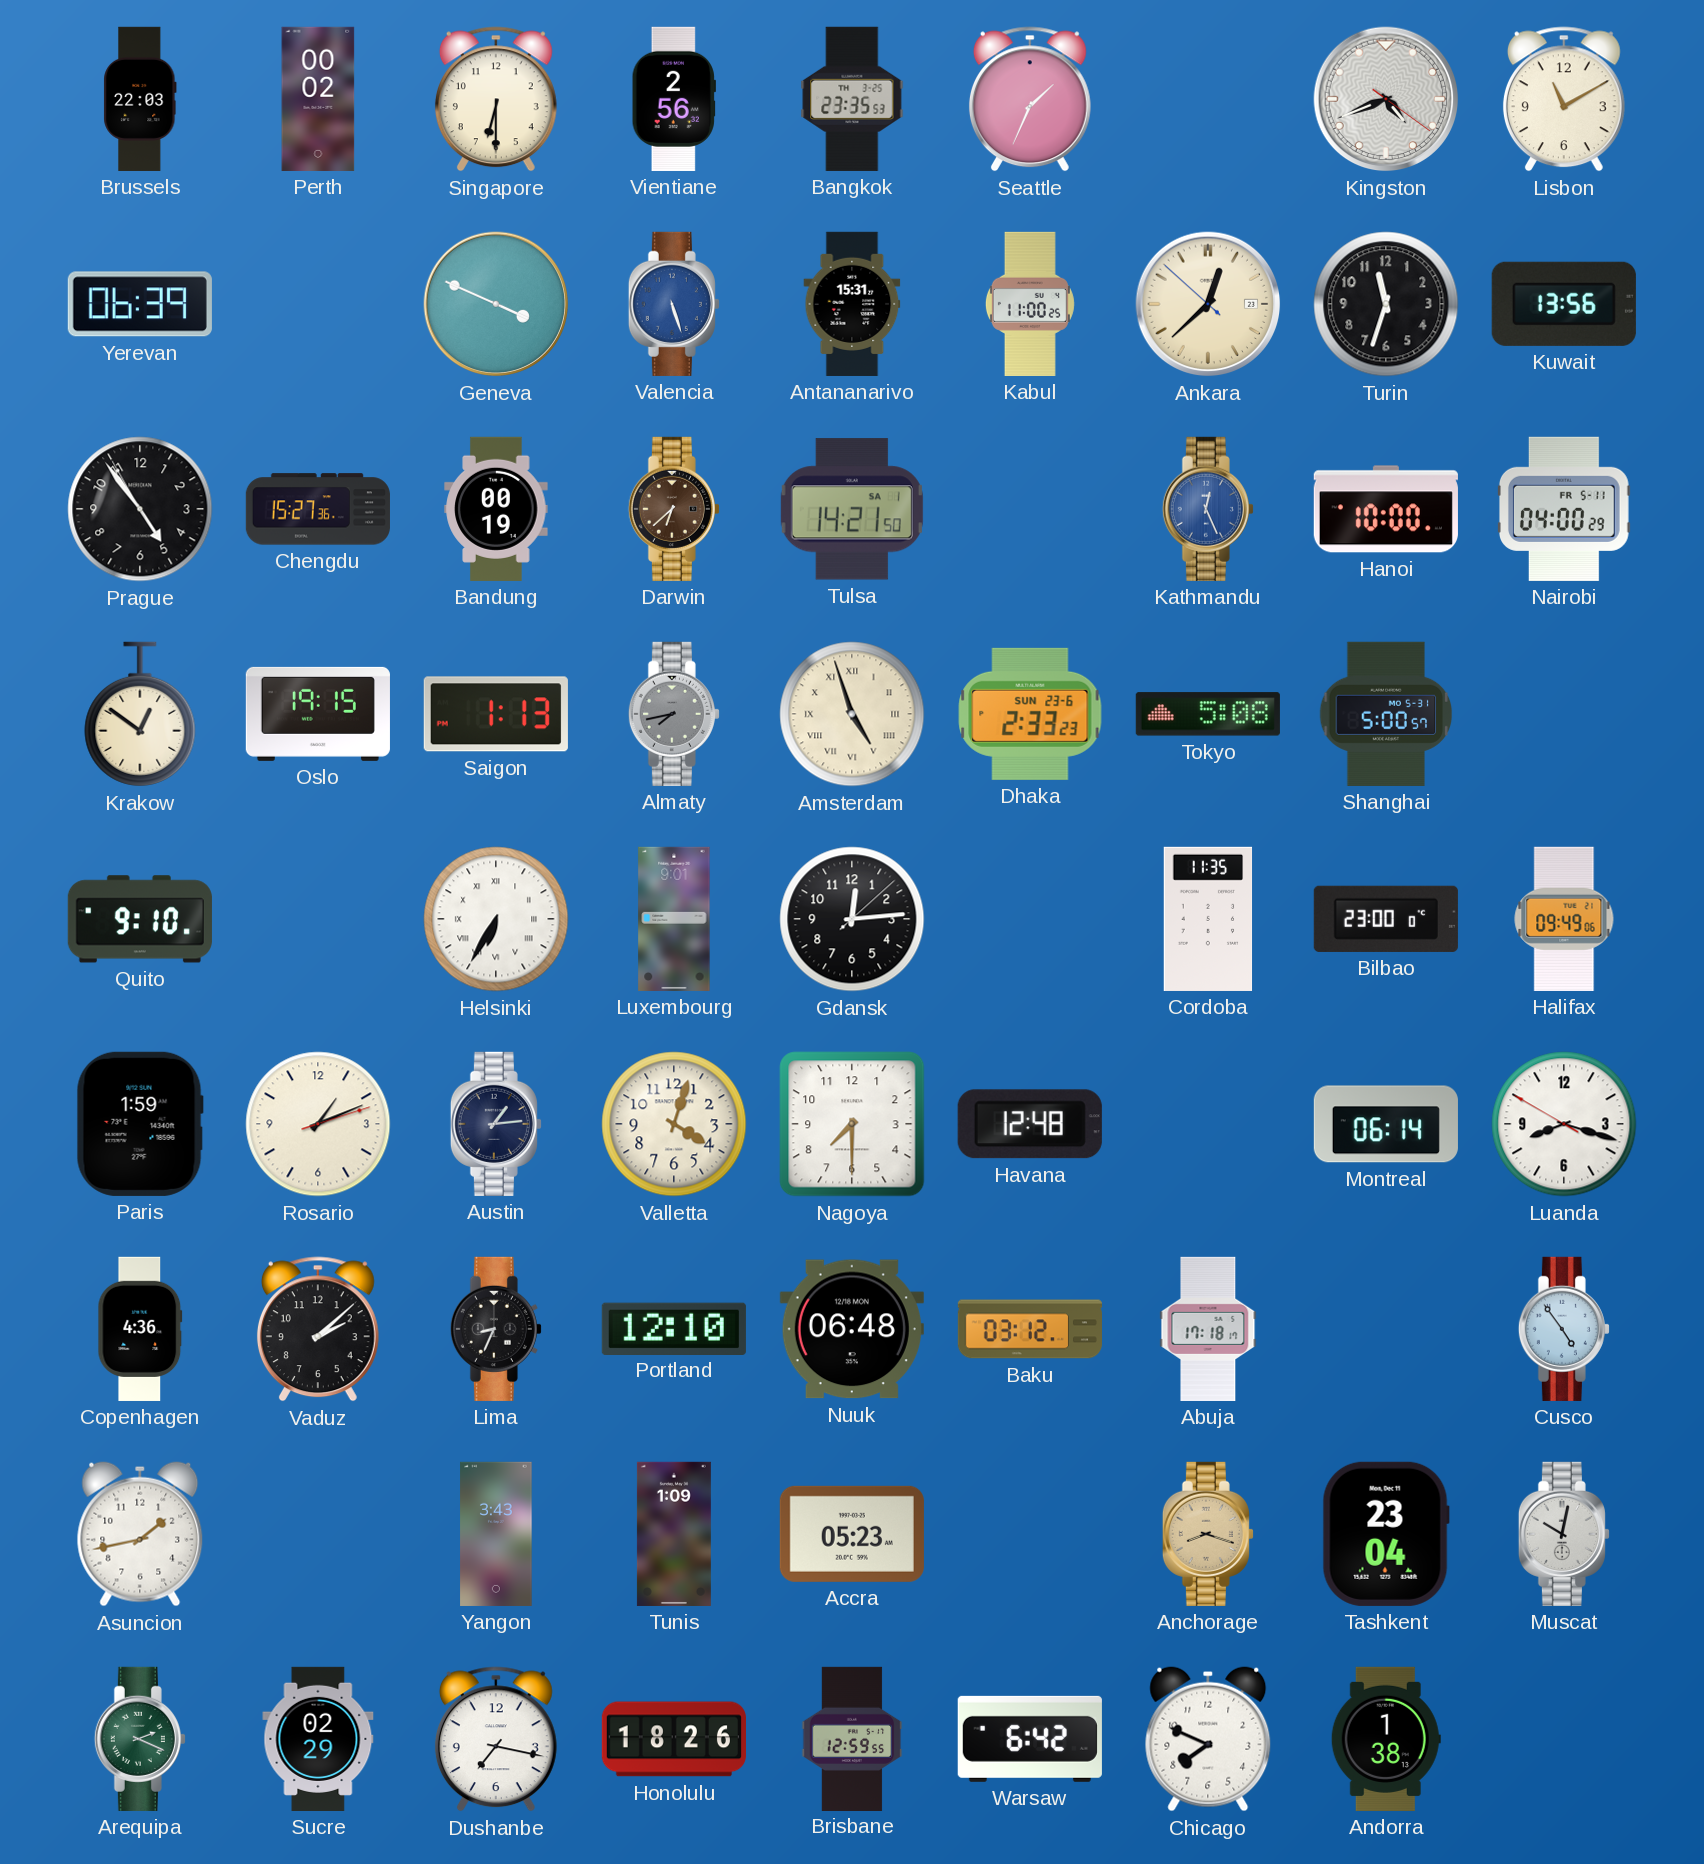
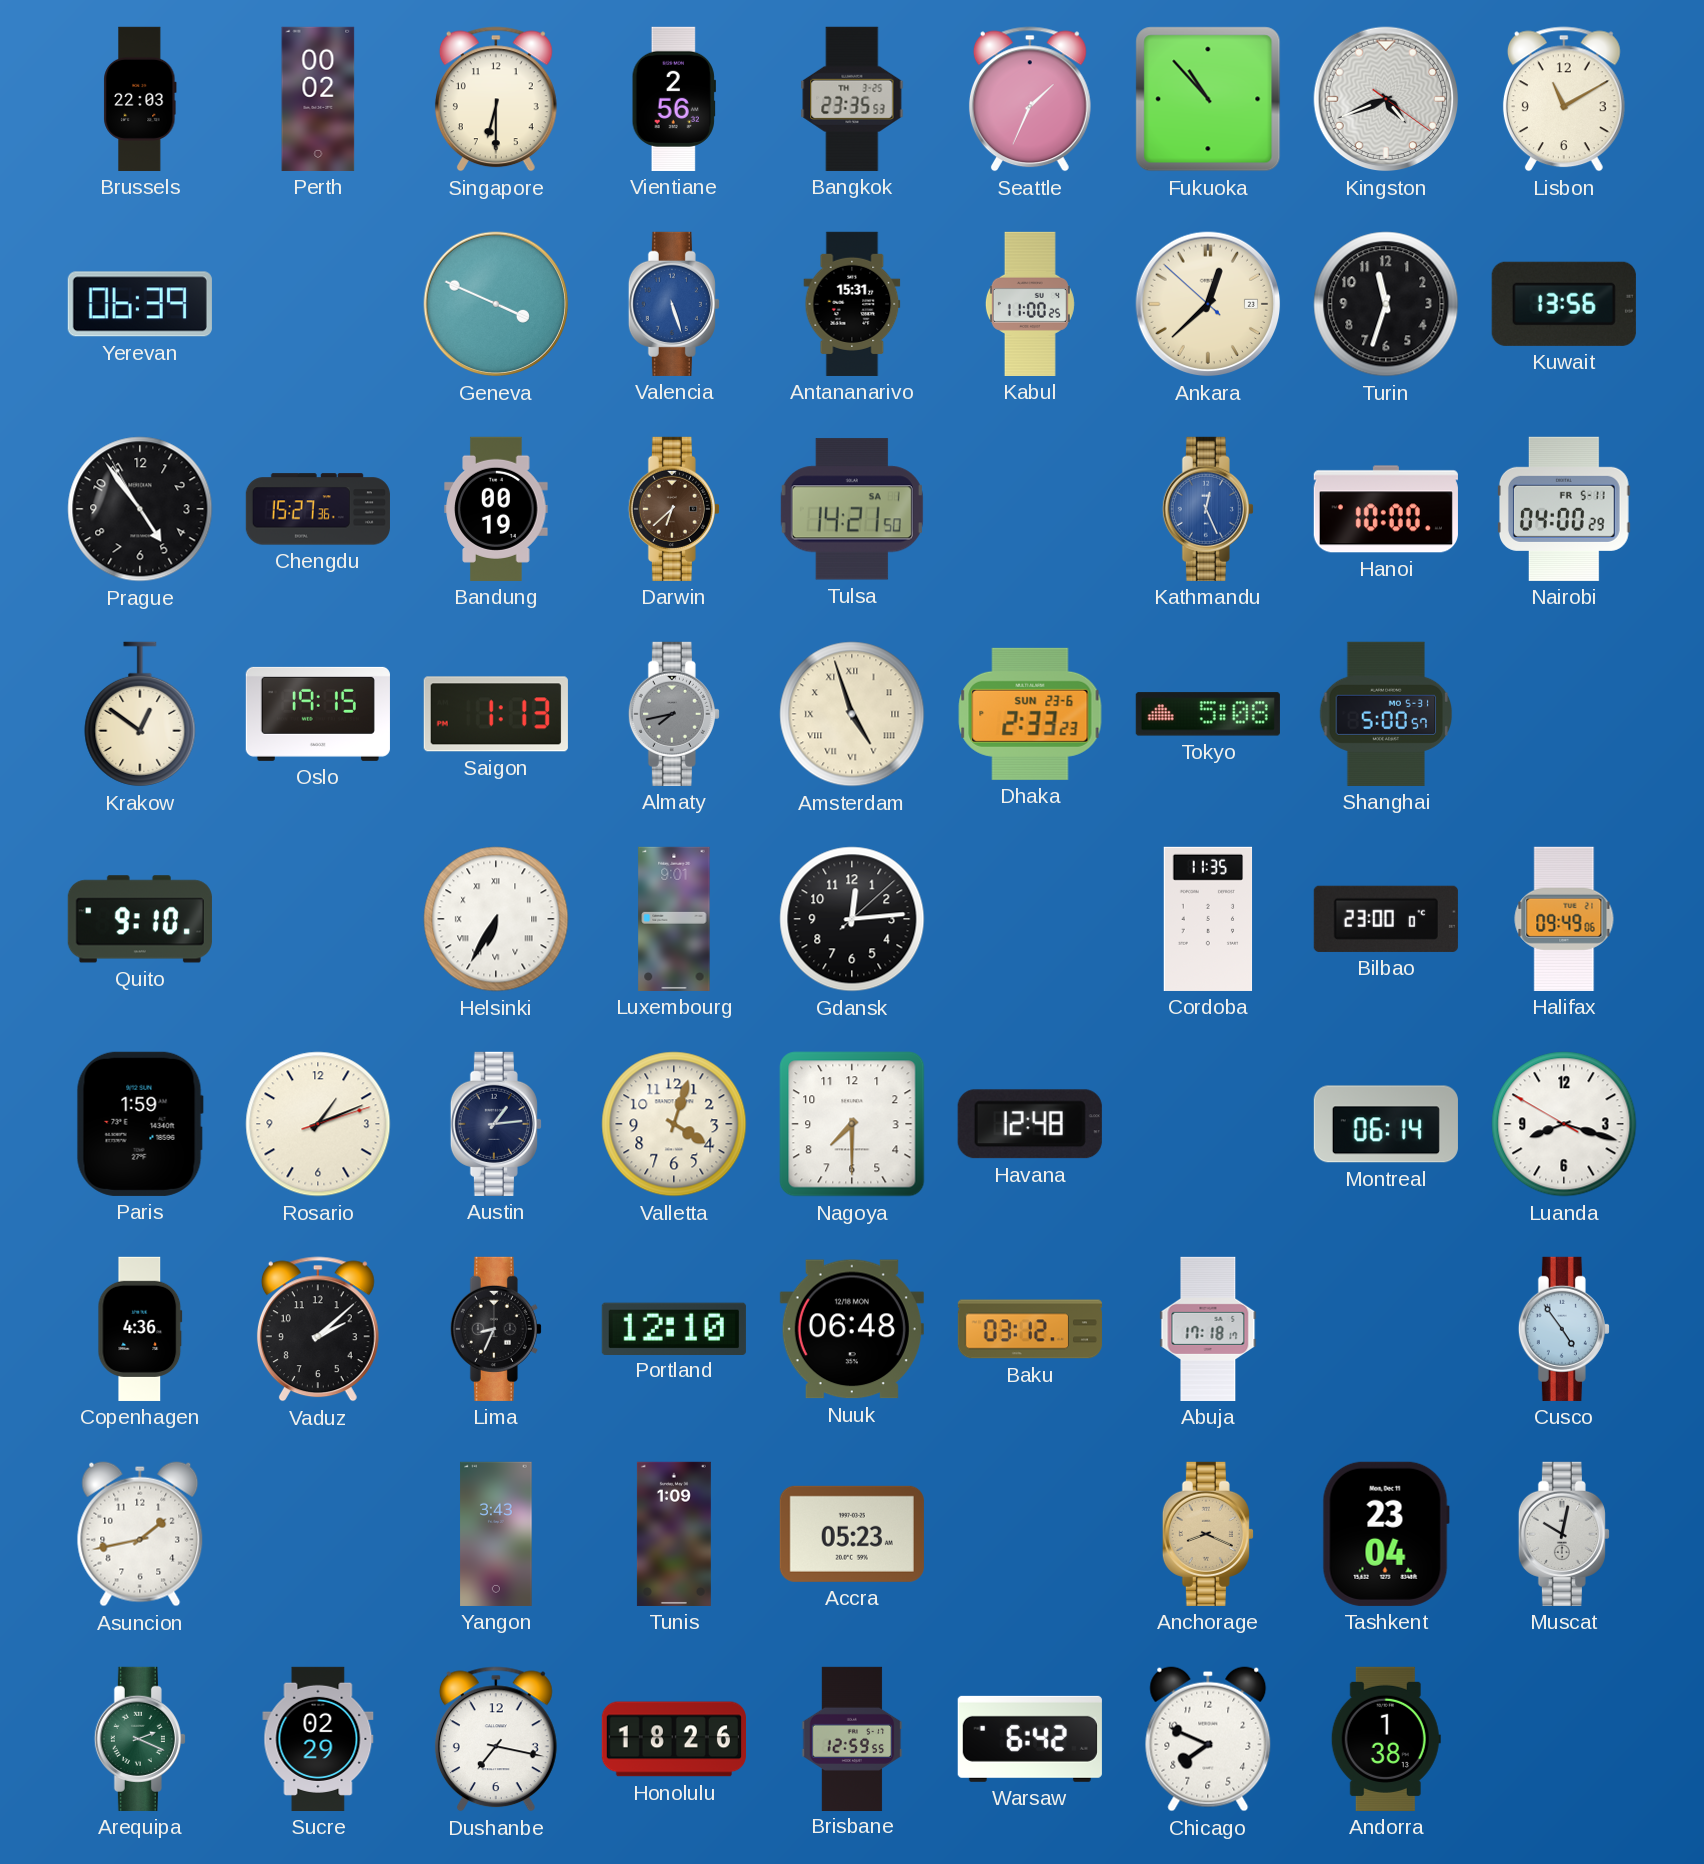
Fukuoka: none -> 10:53 (1208, 99)
Anchorage: 8:18 -> 8:19 (1208, 1534)
